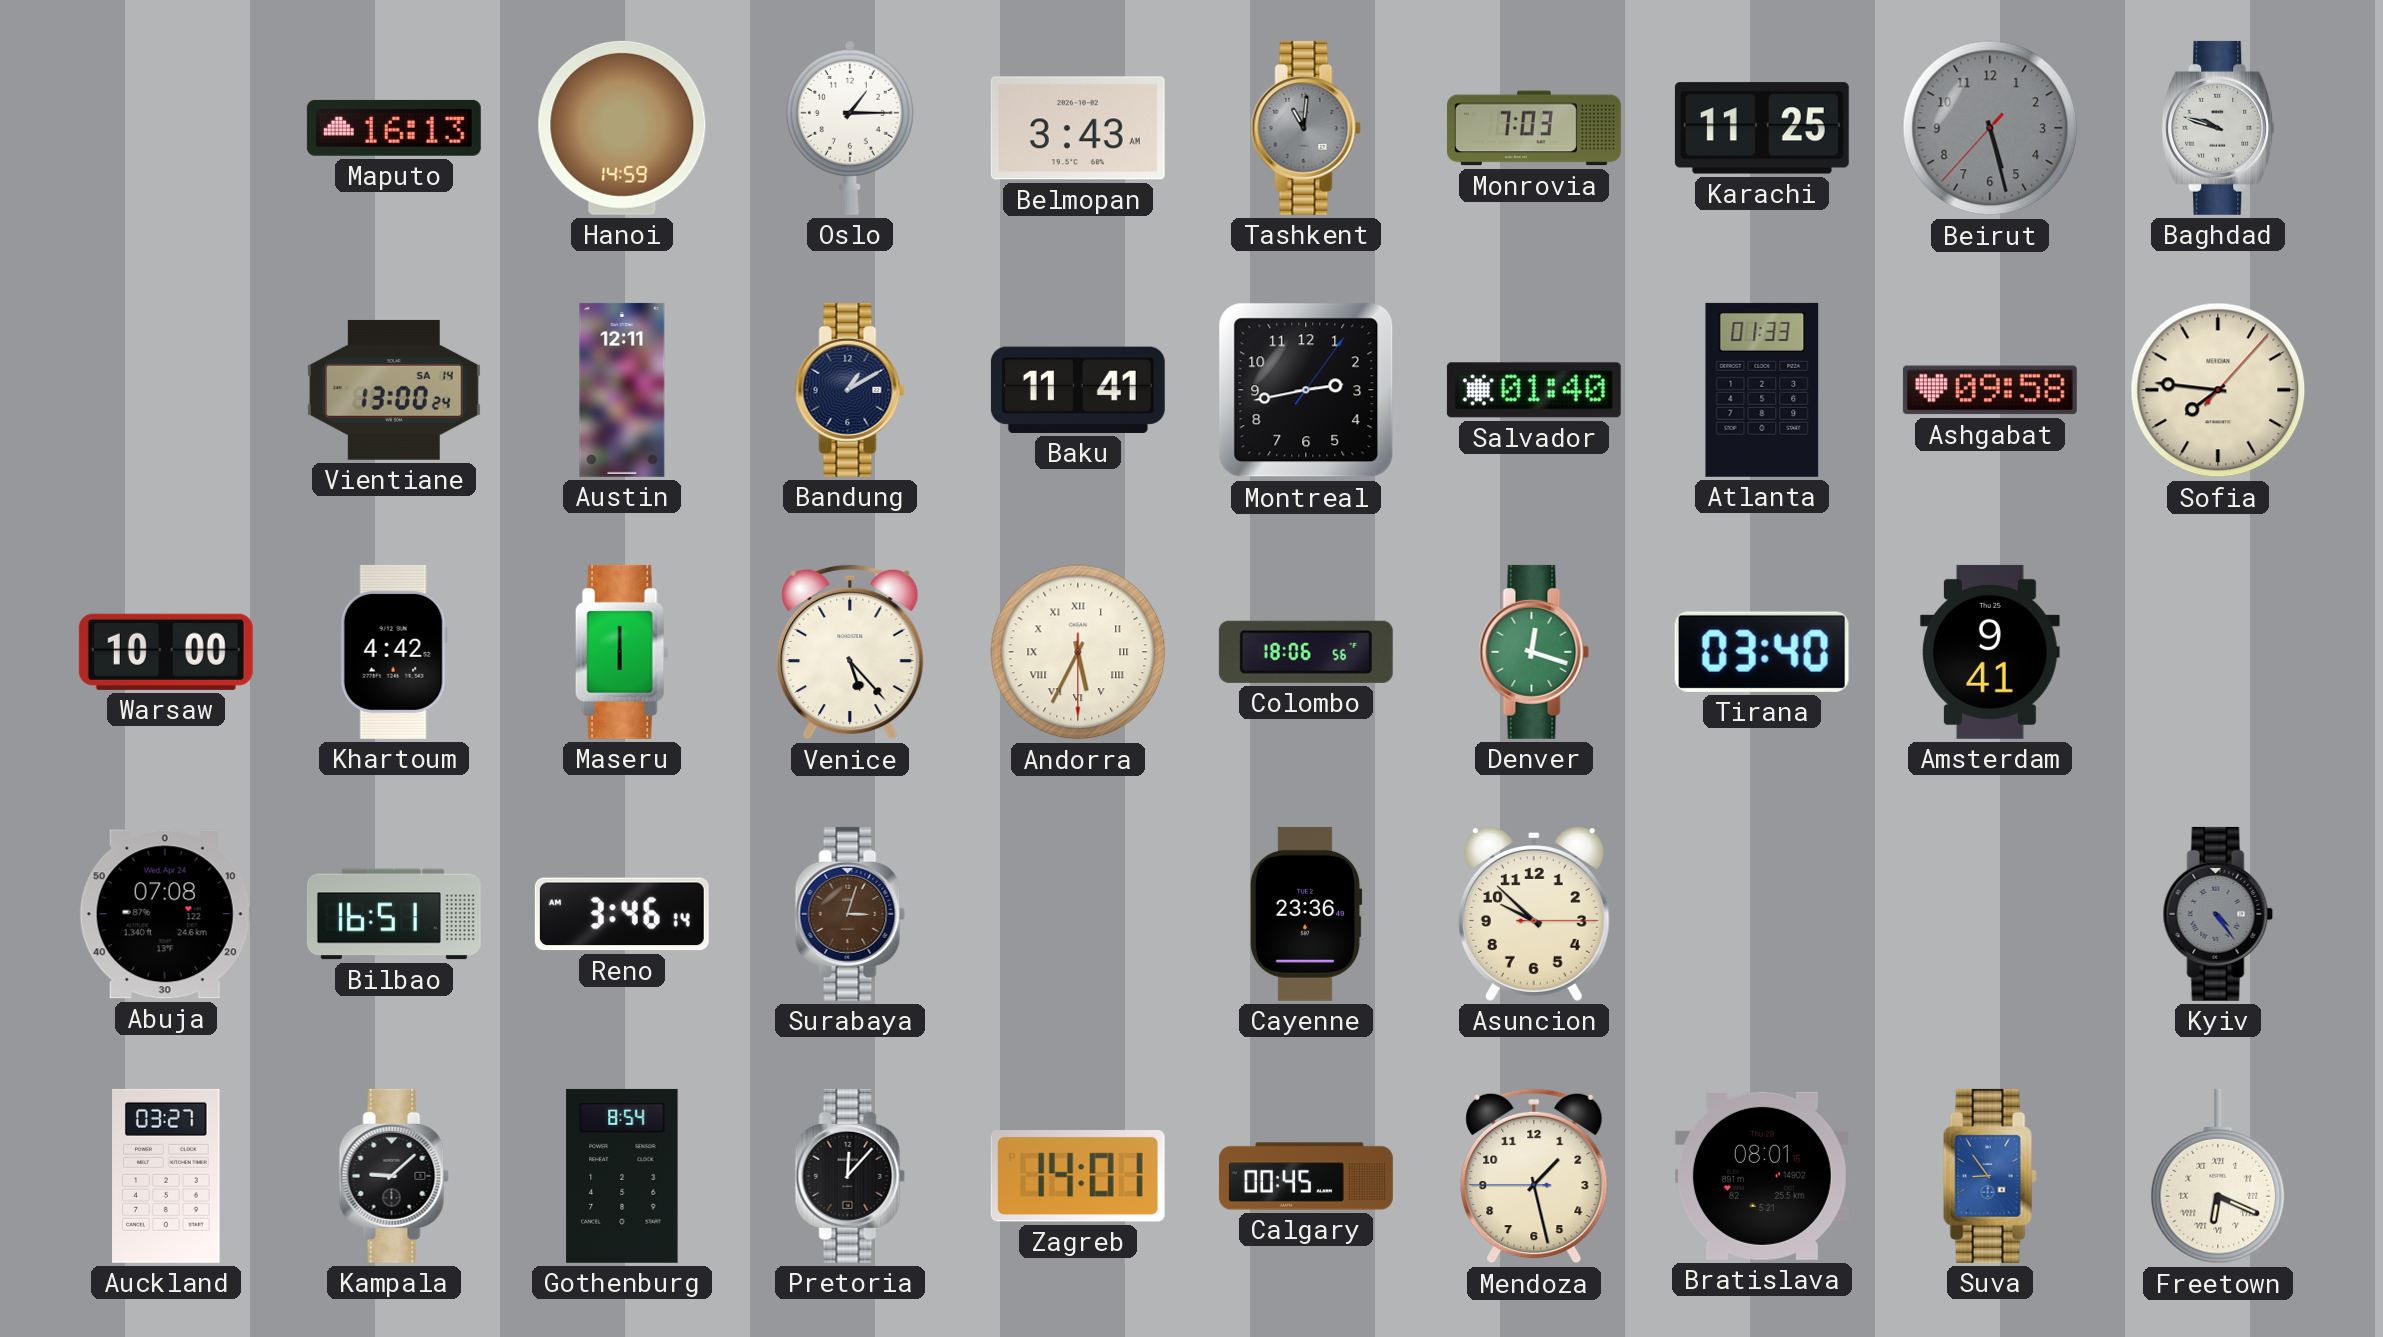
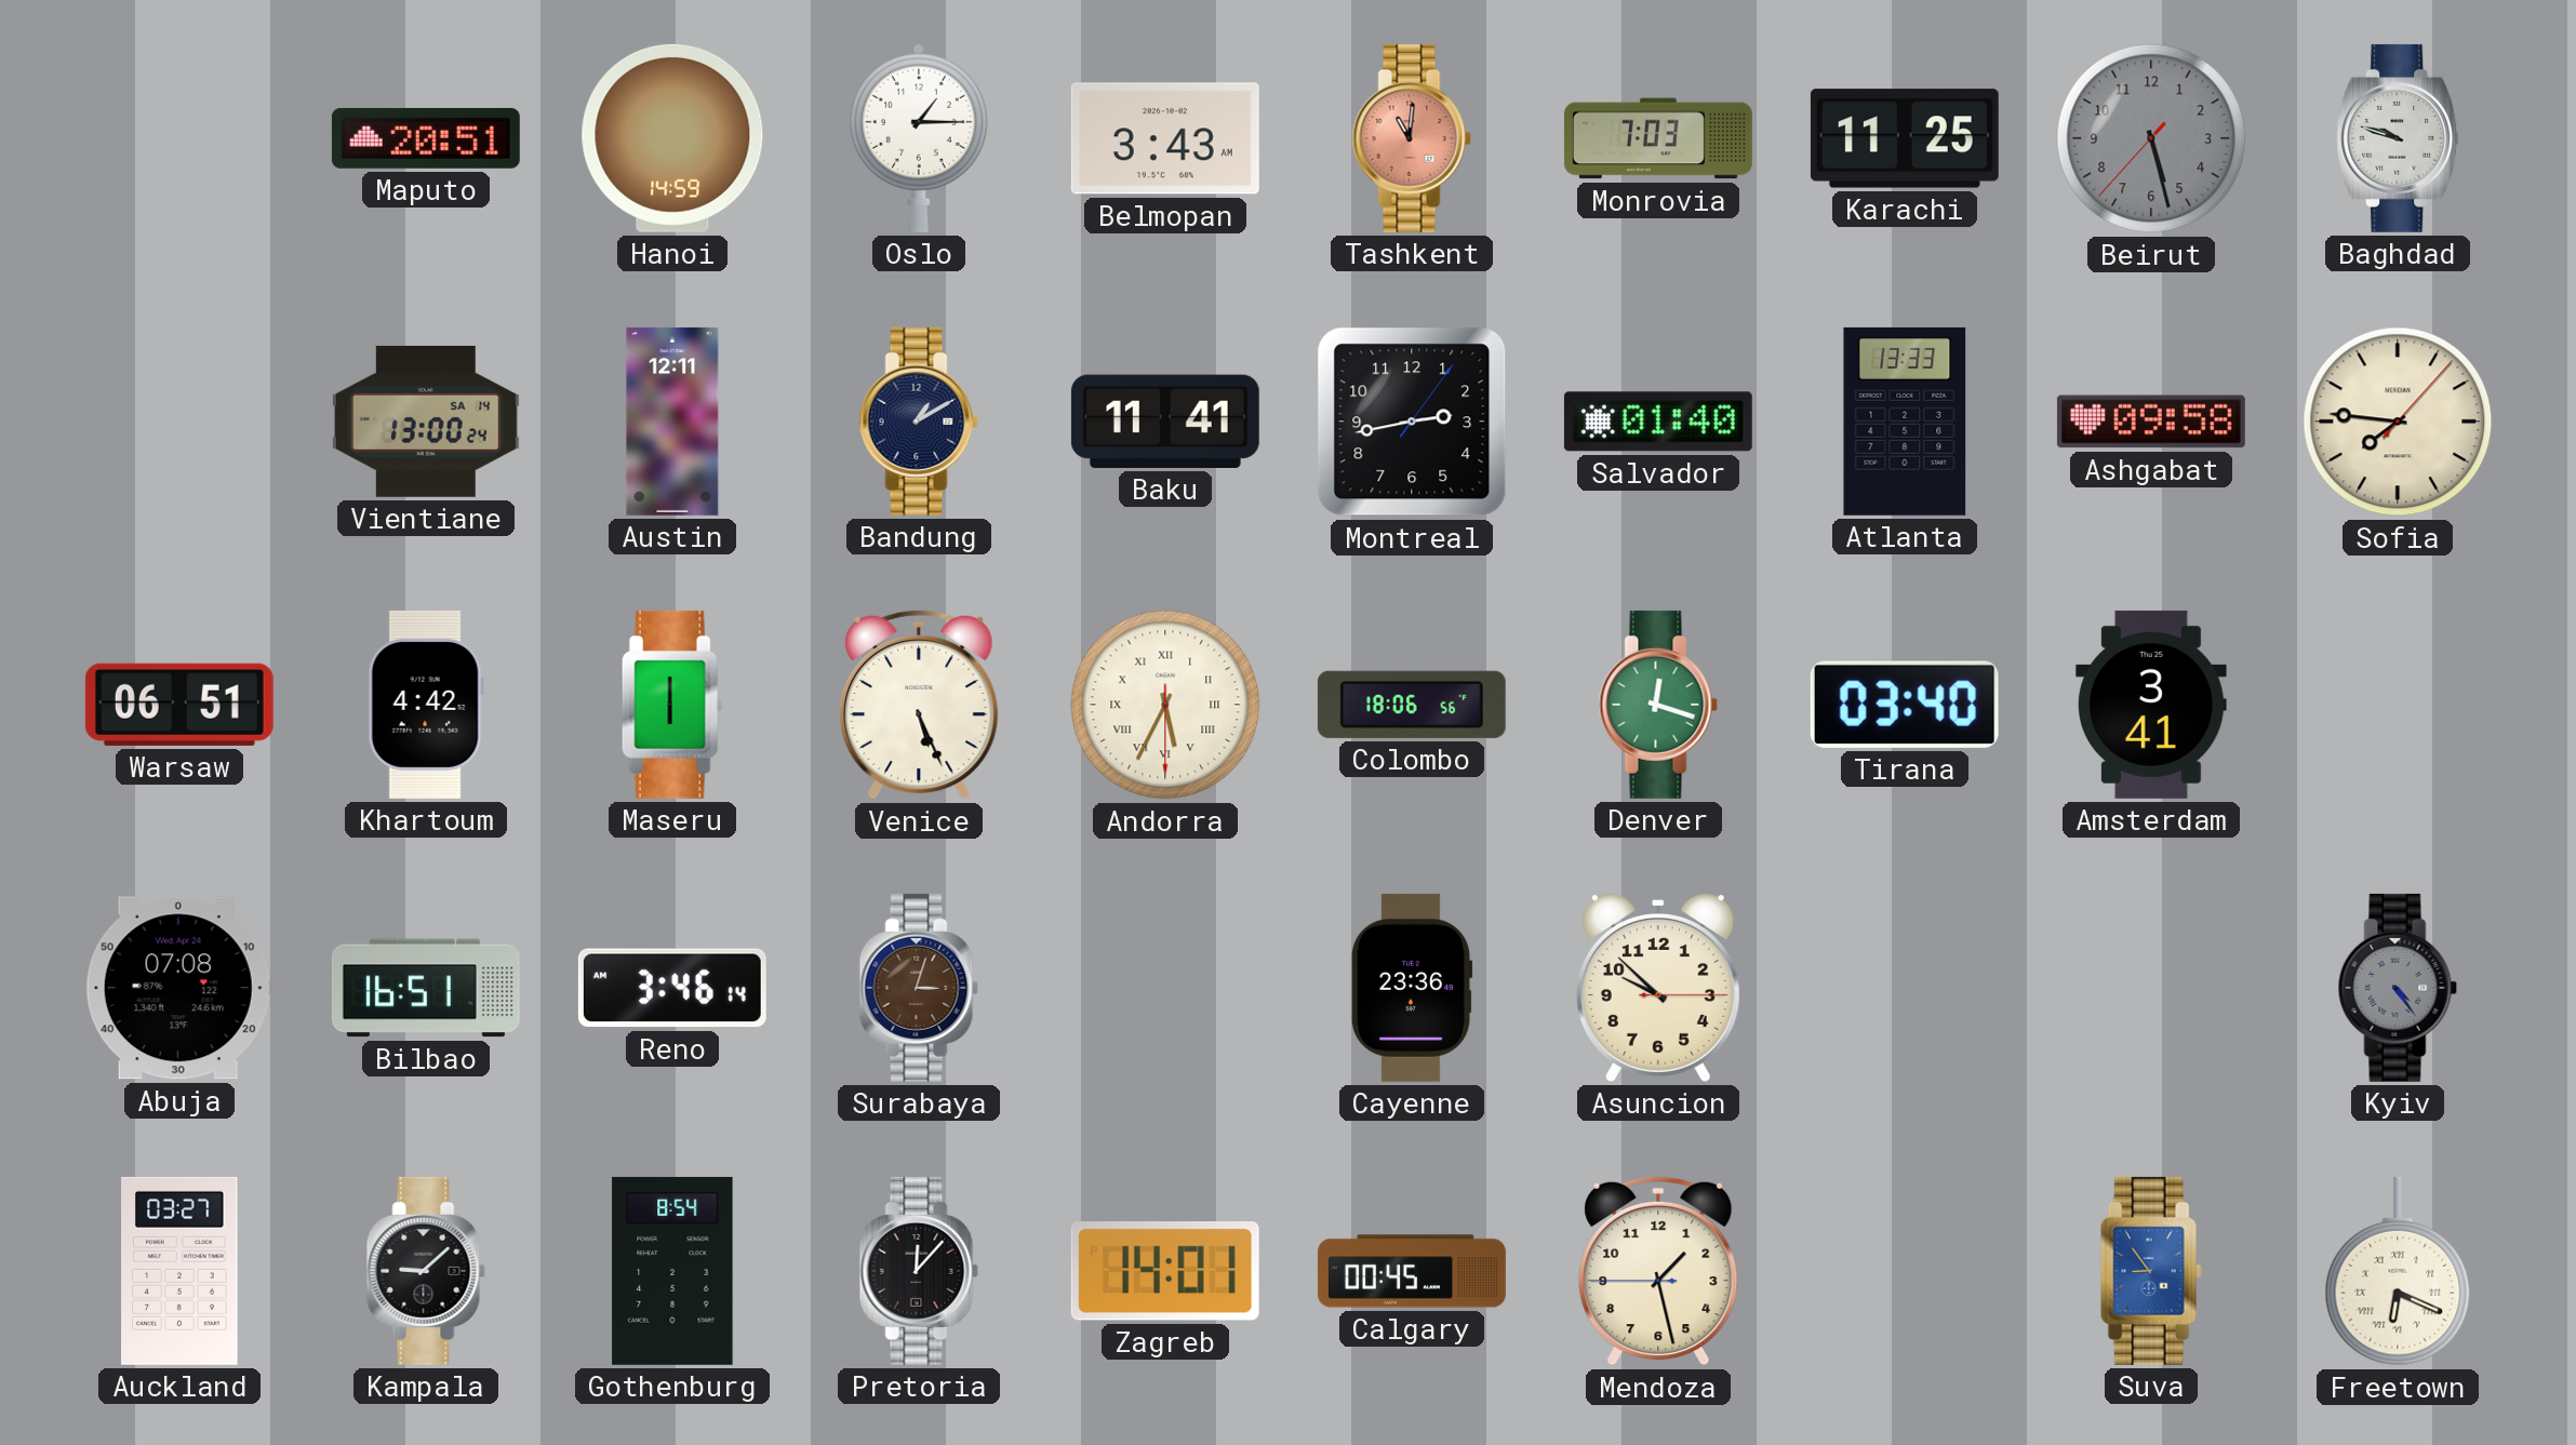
Maputo: 16:13 -> 20:51 (426, 138)
Tashkent dial: grey -> salmon (1412, 138)
Atlanta: 01:33 -> 13:33 (1905, 422)
Warsaw: 10:00 -> 06:51 (179, 705)
Venice: 5:23 -> 5:26 (919, 705)
Amsterdam: 9:41 -> 3:41 (2151, 705)
Bratislava: 08:01 -> none (1762, 1176)
